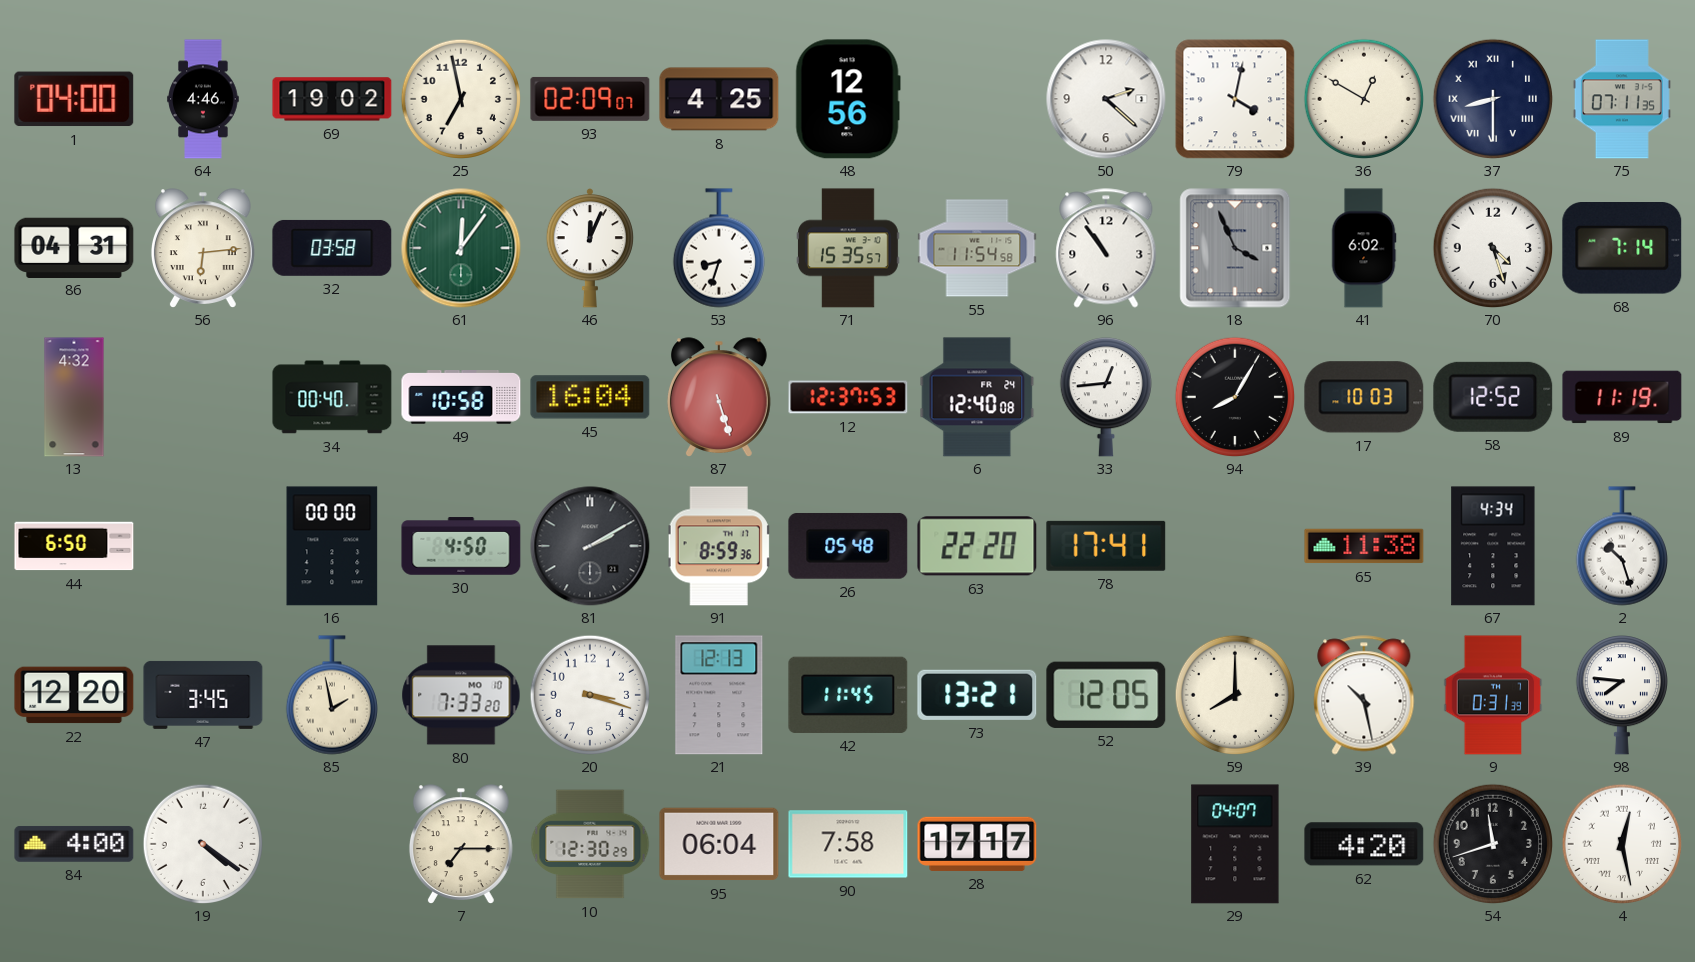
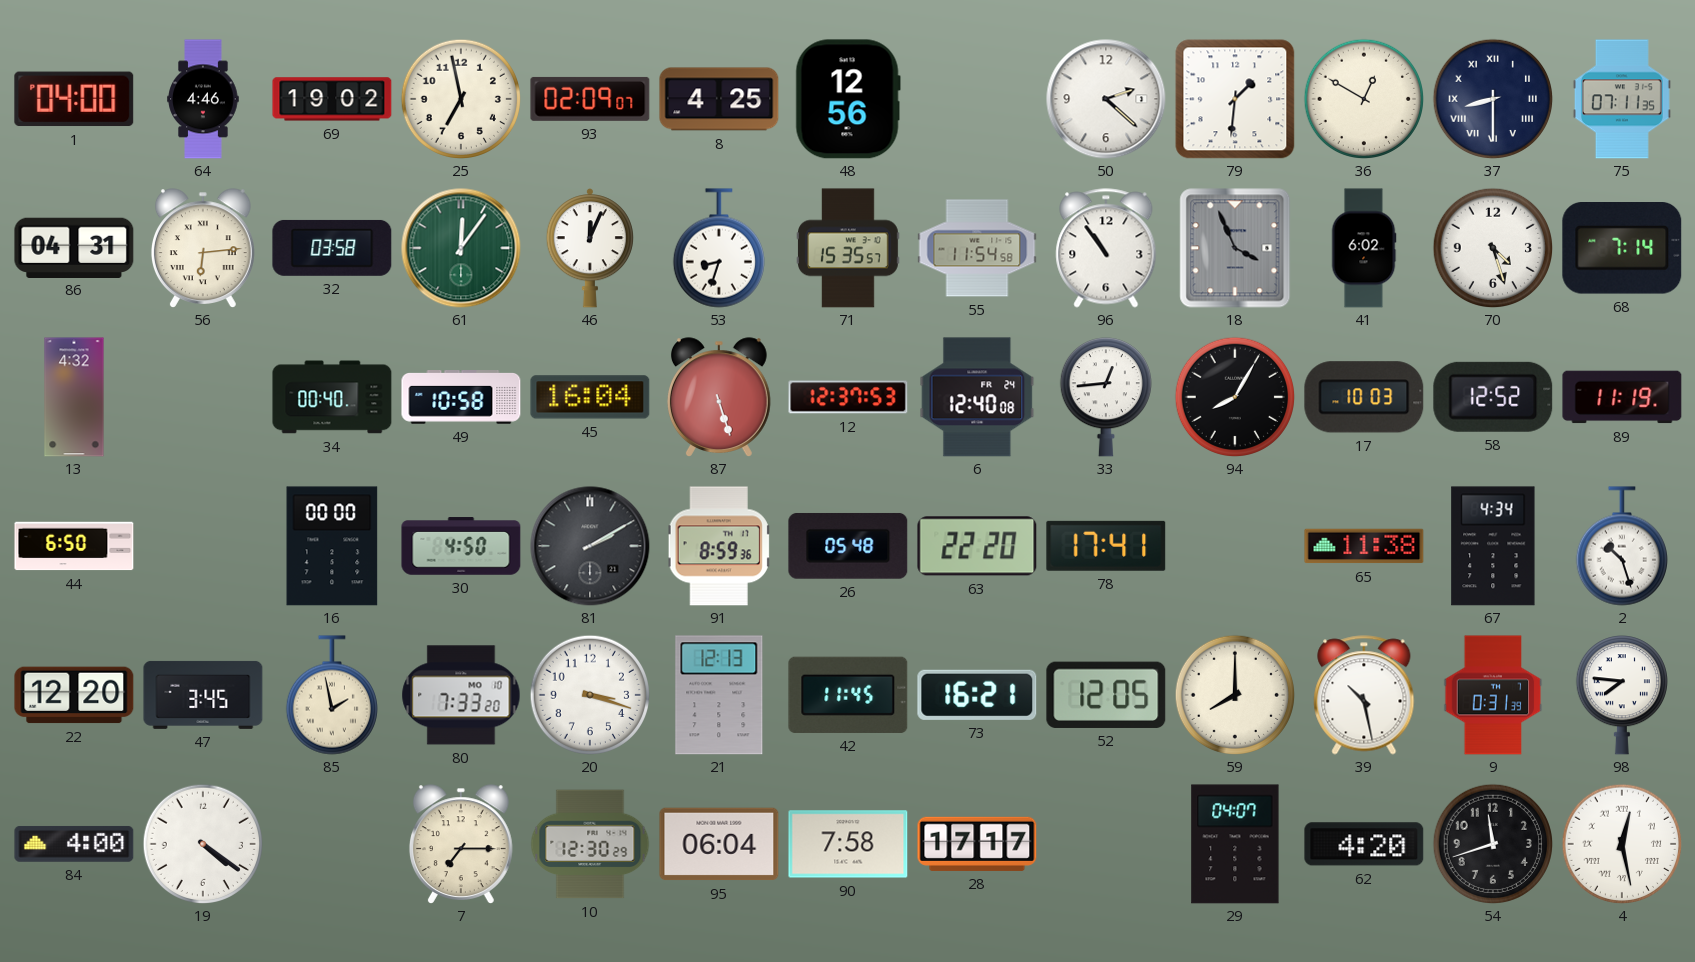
79: 4:02 -> 1:31 (1235, 99)
73: 13:21 -> 16:21 (977, 695)
